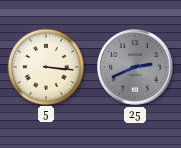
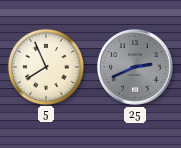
5: 3:16 -> 7:56 (45, 66)
